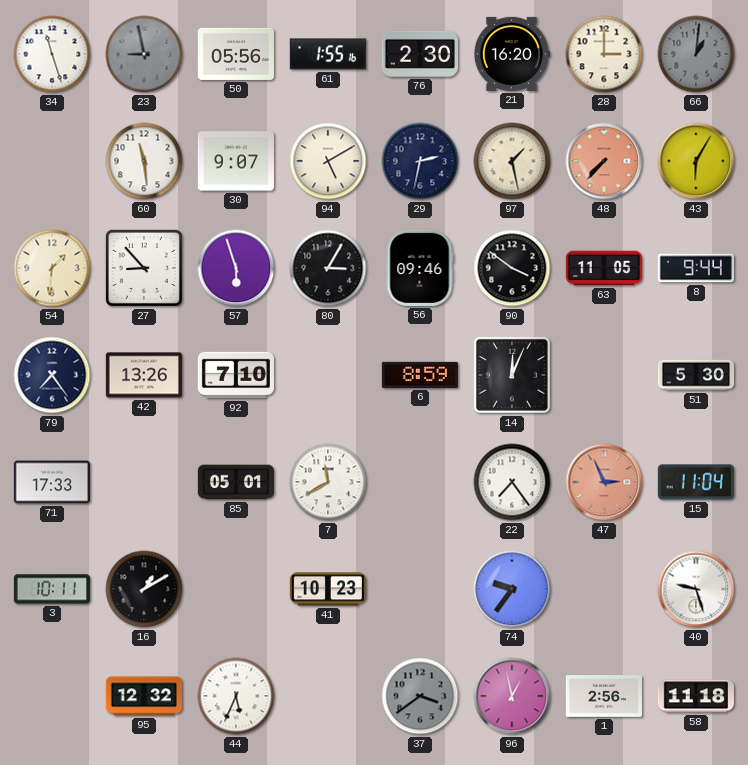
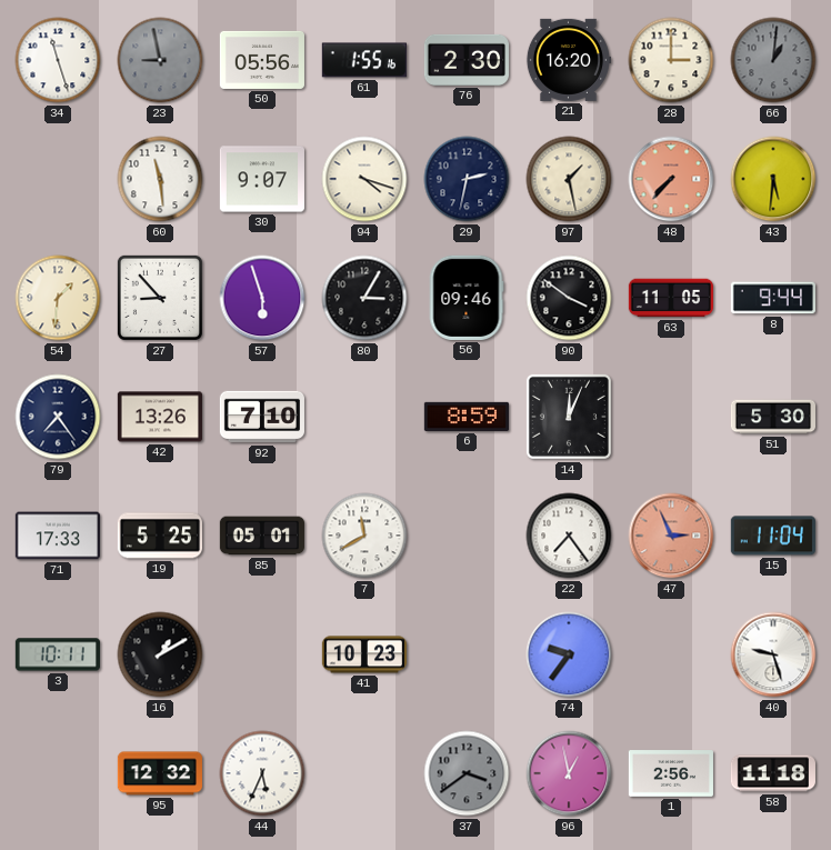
94: 5:10 -> 4:18 (364, 179)
43: 6:05 -> 5:31 (773, 179)
19: none -> 5:25 (159, 536)
